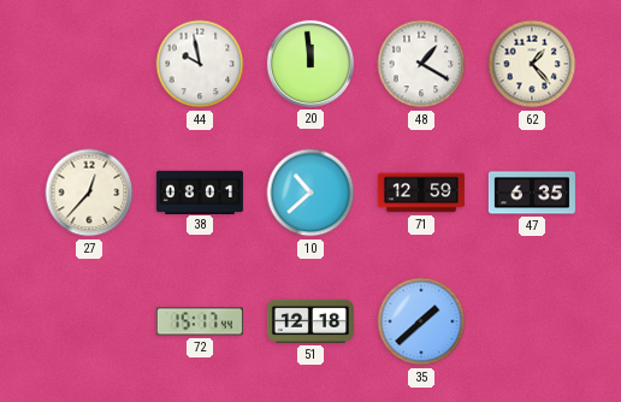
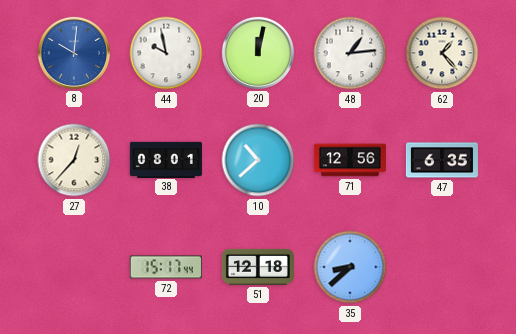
8: none -> 10:01 (74, 53)
20: 11:59 -> 12:02 (258, 53)
48: 1:20 -> 1:14 (350, 53)
71: 12:59 -> 12:56 (350, 160)
35: 1:38 -> 8:38 (350, 267)
